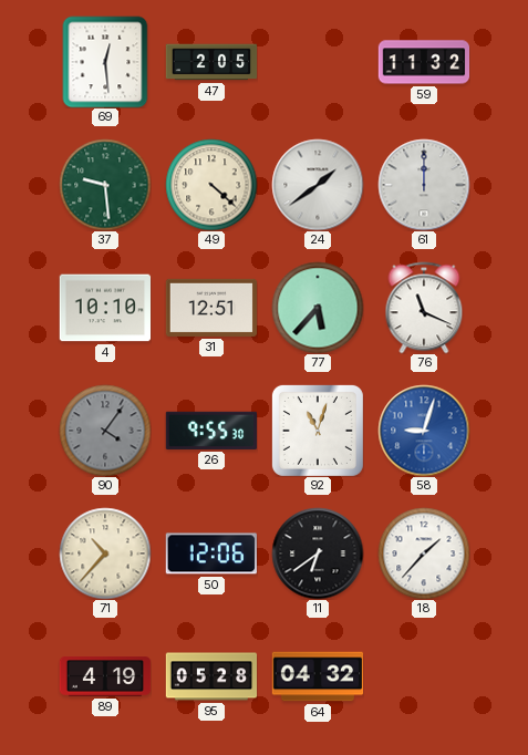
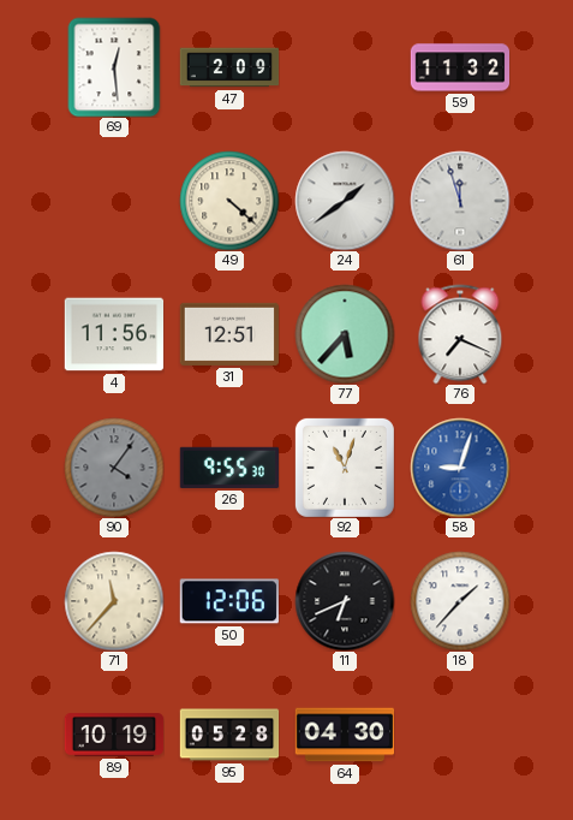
47: 2:05 -> 2:09 (229, 67)
37: 9:29 -> none (105, 185)
61: 12:00 -> 11:57 (460, 201)
4: 10:10 -> 11:56 (114, 334)
76: 11:19 -> 7:19 (460, 334)
71: 10:37 -> 11:37 (114, 601)
11: 6:39 -> 6:41 (345, 601)
89: 4:19 -> 10:19 (114, 735)
64: 04:32 -> 04:30 (345, 735)
